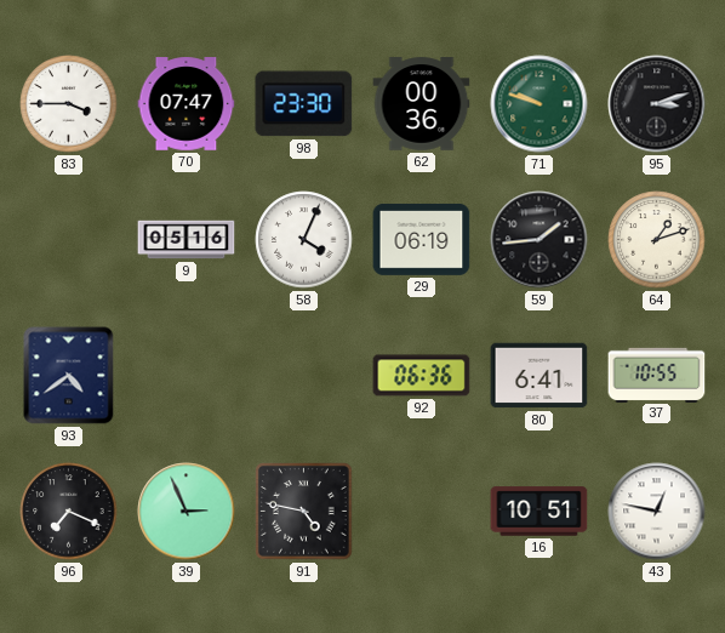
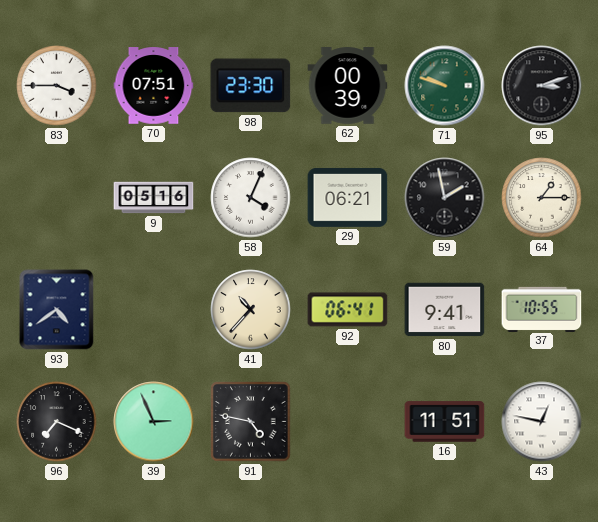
70: 07:47 -> 07:51 (154, 86)
62: 00:36 -> 00:39 (348, 86)
29: 06:19 -> 06:21 (348, 197)
59: 1:44 -> 1:58 (445, 198)
64: 1:12 -> 1:15 (542, 198)
41: none -> 10:37 (251, 310)
92: 06:36 -> 06:41 (348, 310)
80: 6:41 -> 9:41 (445, 310)
16: 10:51 -> 11:51 (445, 422)
